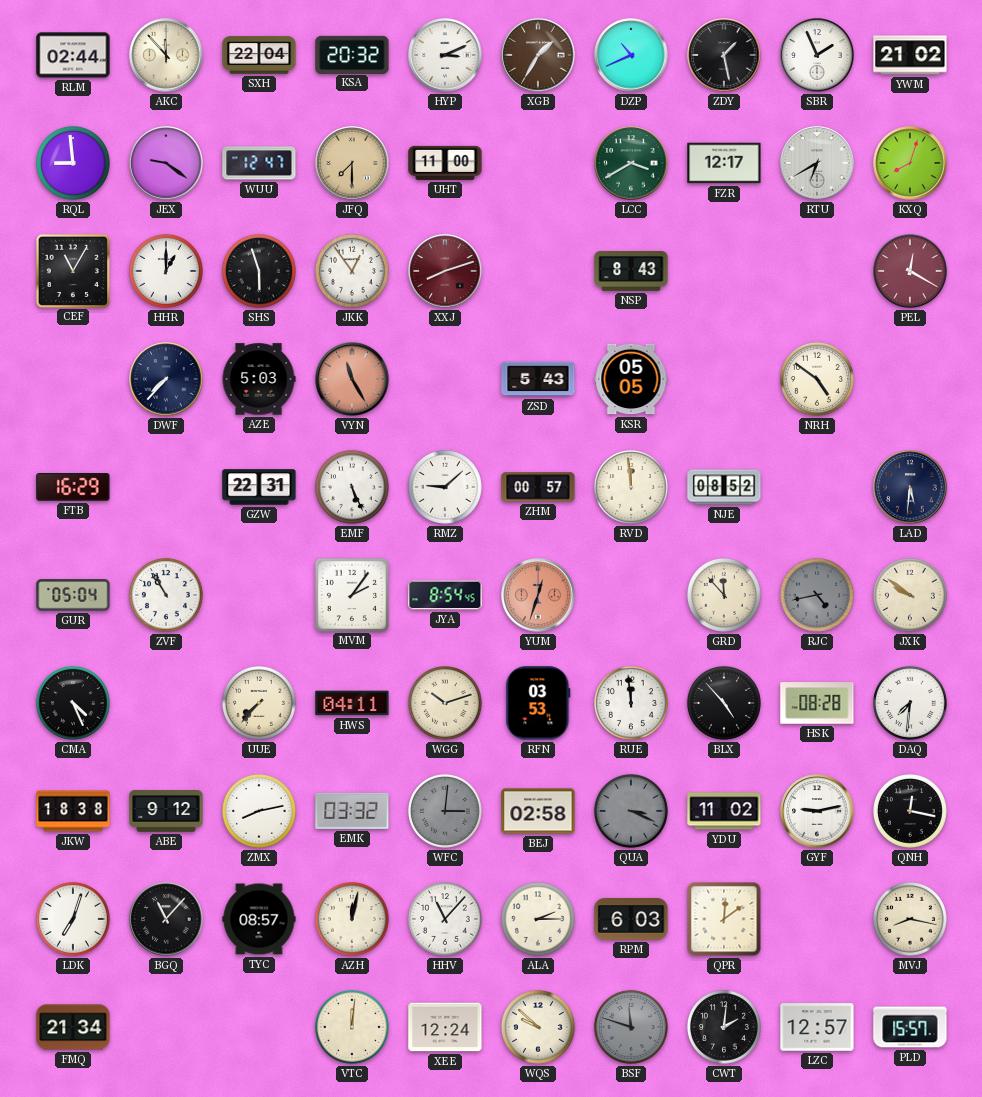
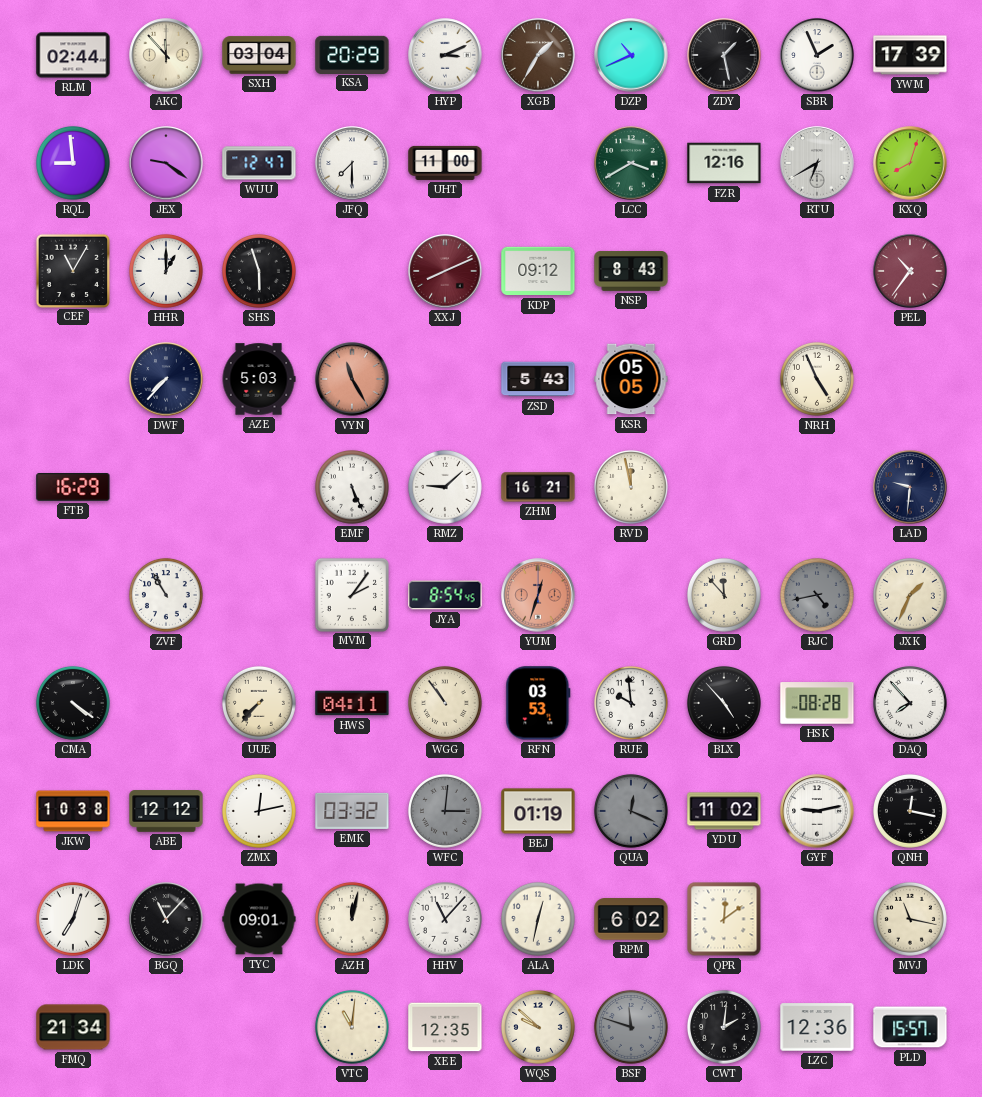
SXH: 22:04 -> 03:04 (259, 55)
KSA: 20:32 -> 20:29 (352, 54)
YWM: 21:02 -> 17:39 (910, 55)
JFQ dial: champagne -> white (352, 163)
FZR: 12:17 -> 12:16 (724, 163)
JKK: 12:54 -> none (352, 271)
XXJ: 8:12 -> 8:11 (445, 271)
KDP: none -> 09:12 (538, 271)
PEL: 12:20 -> 10:36 (910, 271)
NRH: 4:51 -> 4:56 (817, 379)
GZW: 22:31 -> none (259, 487)
ZHM: 00:57 -> 16:21 (538, 487)
RVD: 11:59 -> 11:58 (631, 487)
NJE: 08:52 -> none (724, 487)
LAD: 5:31 -> 9:31 (910, 487)
GUR: 05:04 -> none (73, 595)
JXK: 9:51 -> 1:34 (910, 595)
CMA: 4:26 -> 4:21 (73, 703)
WGG: 10:12 -> 10:54 (445, 703)
RUE: 11:59 -> 9:59 (631, 703)
DAQ: 7:31 -> 7:53 (910, 703)
JKW: 18:38 -> 10:38 (73, 811)
ABE: 9:12 -> 12:12 (166, 811)
ZMX: 8:13 -> 12:13 (259, 811)
BEJ: 02:58 -> 01:19 (538, 811)
QUA: 3:19 -> 12:19 (631, 811)
TYC: 08:57 -> 09:01 (259, 919)
ALA: 2:15 -> 12:32 (538, 919)
RPM: 6:03 -> 6:02 (631, 919)
MVJ: 8:17 -> 11:17 (910, 919)
VTC: 12:01 -> 11:01 (352, 1027)
XEE: 12:24 -> 12:35 (445, 1027)
LZC: 12:57 -> 12:36 (817, 1027)
